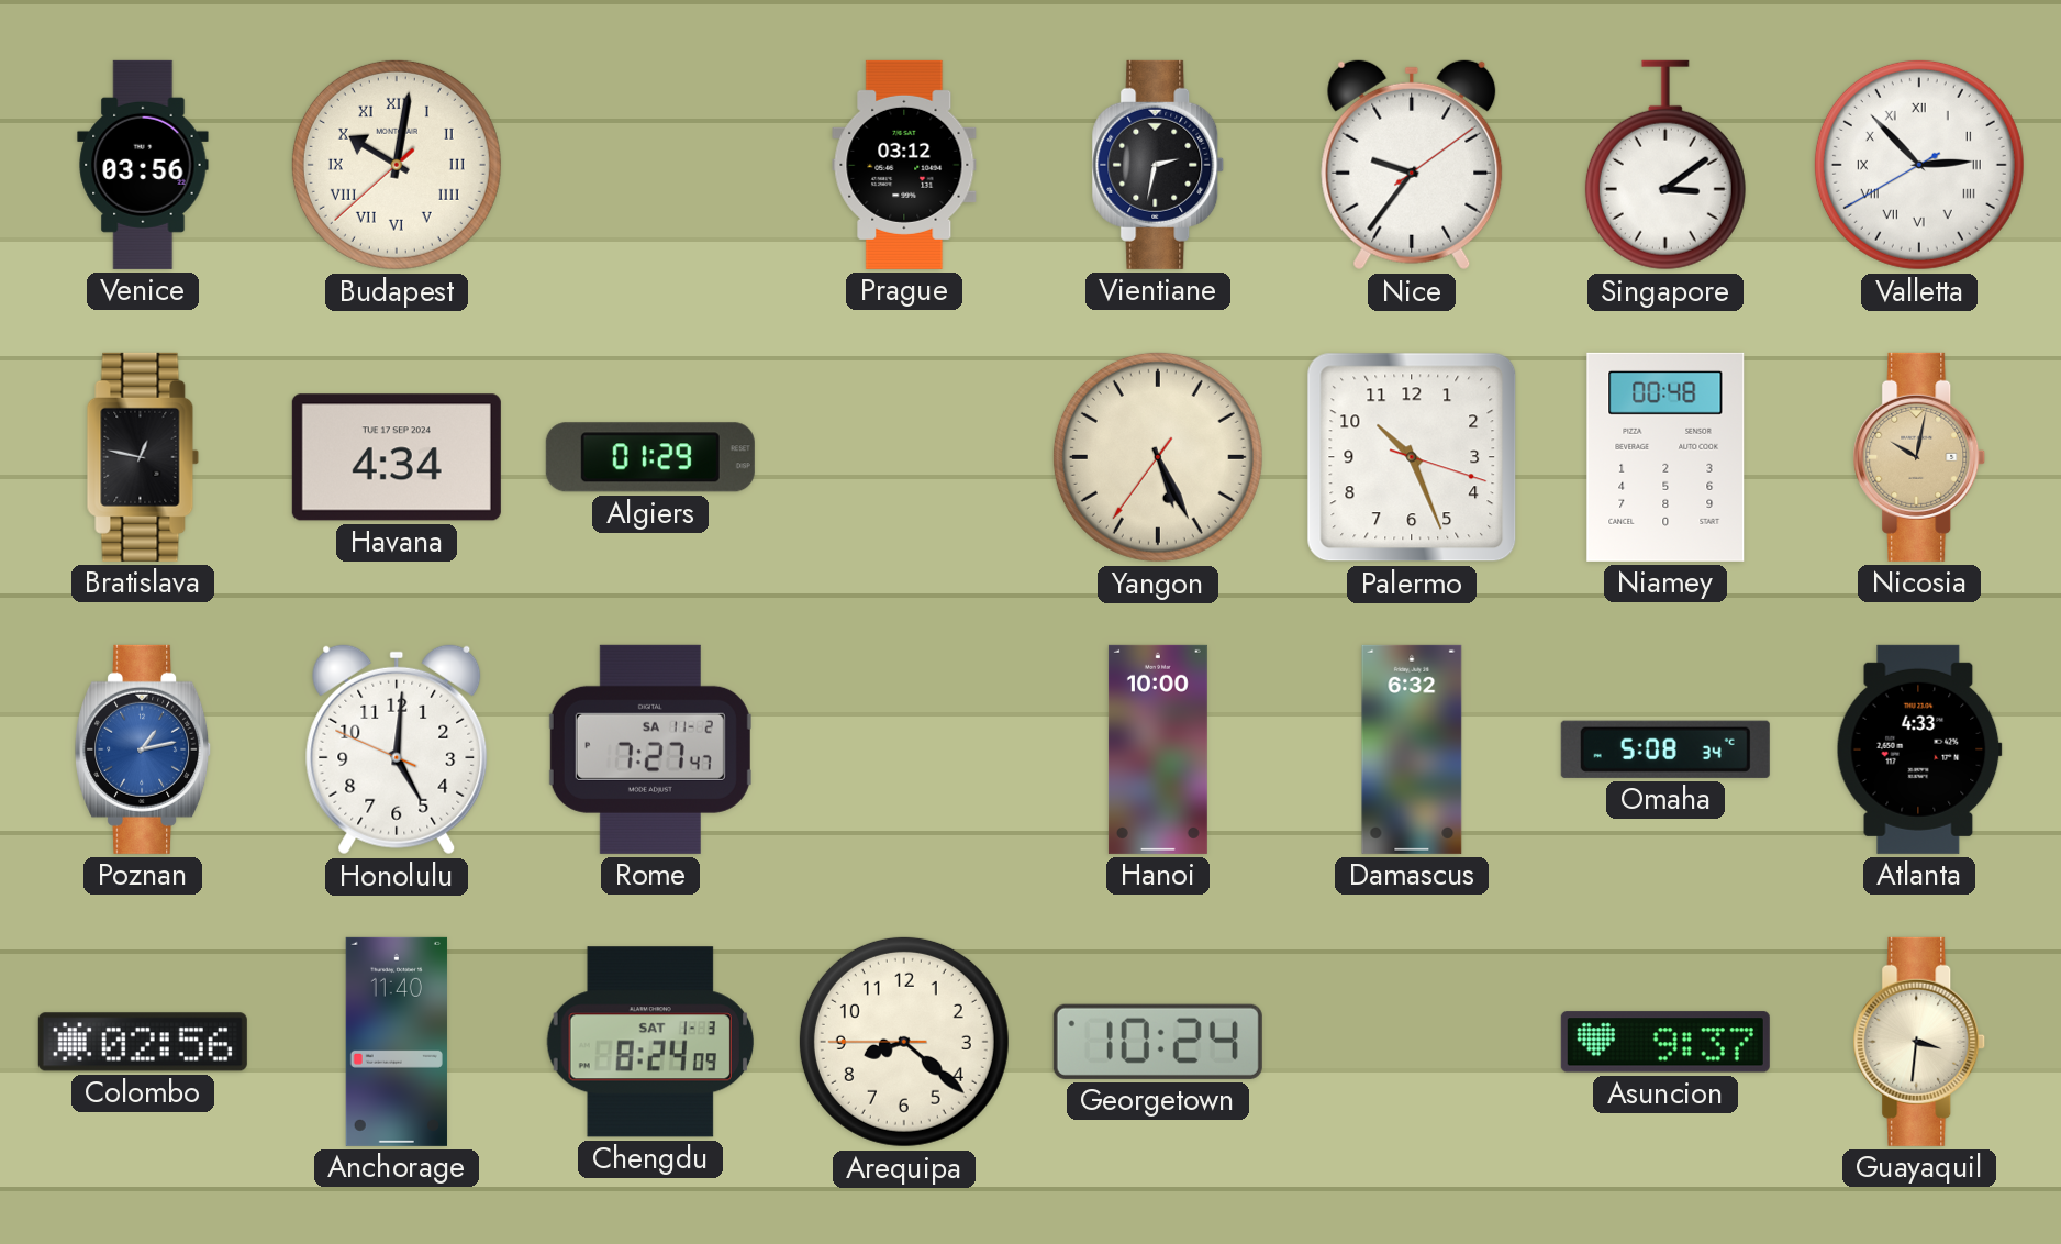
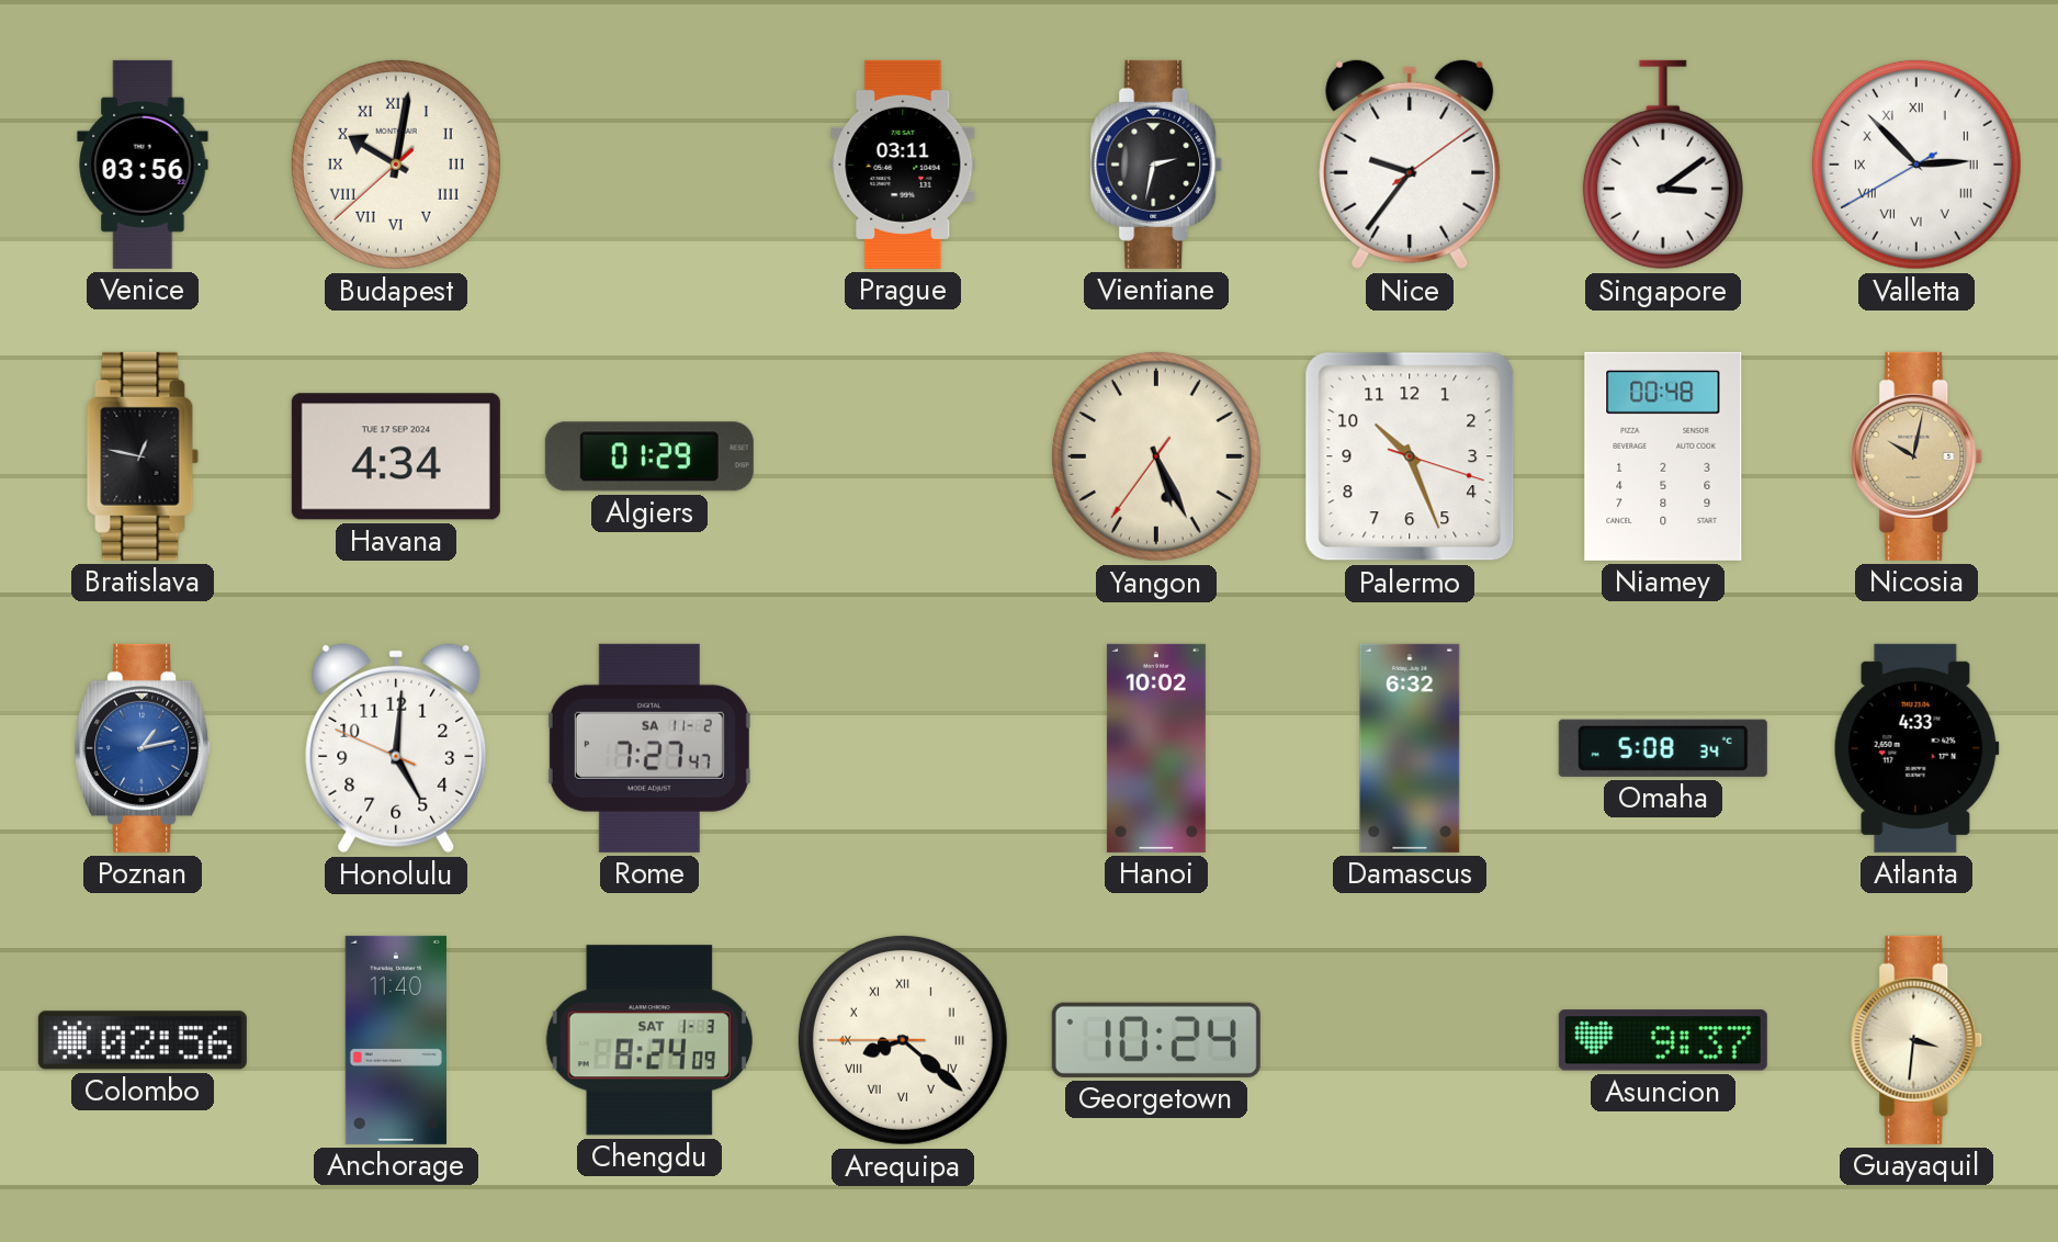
Prague: 03:12 -> 03:11 (903, 165)
Hanoi: 10:00 -> 10:02 (1156, 748)
Arequipa numerals: Arabic -> Roman (903, 1040)
